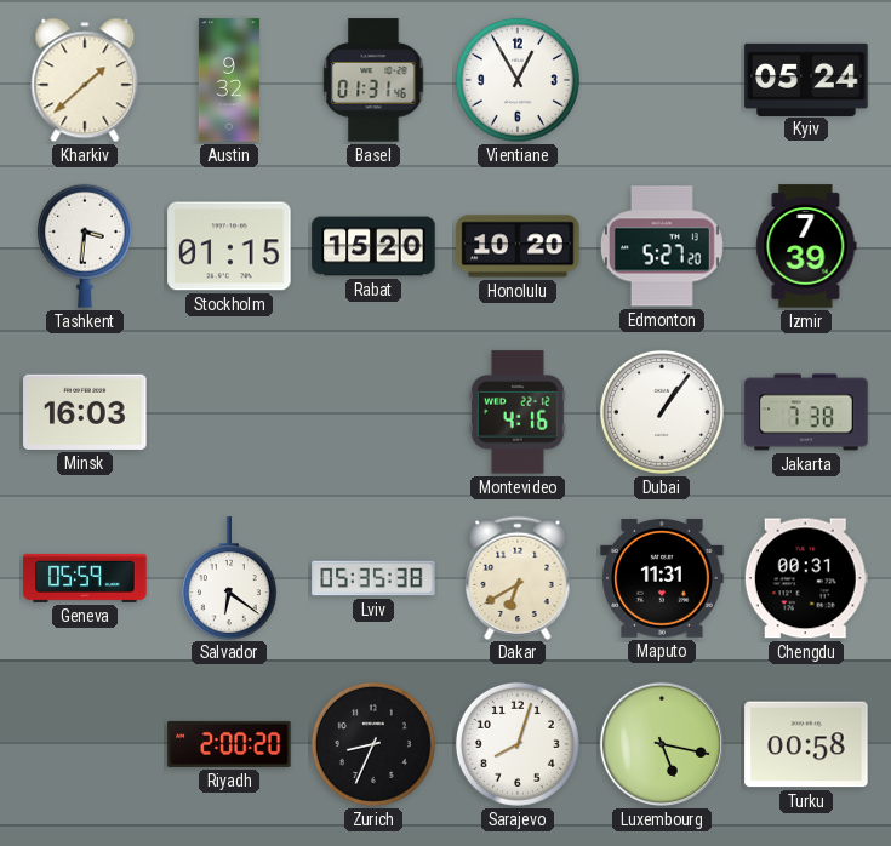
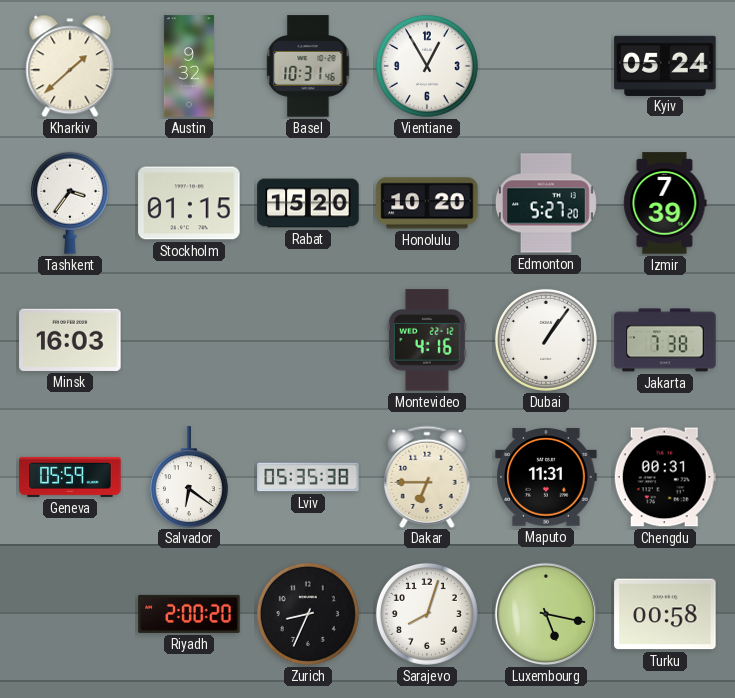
Basel: 01:31 -> 10:31 (308, 66)
Tashkent: 3:31 -> 3:36 (70, 203)
Dakar: 6:40 -> 6:45 (427, 476)
